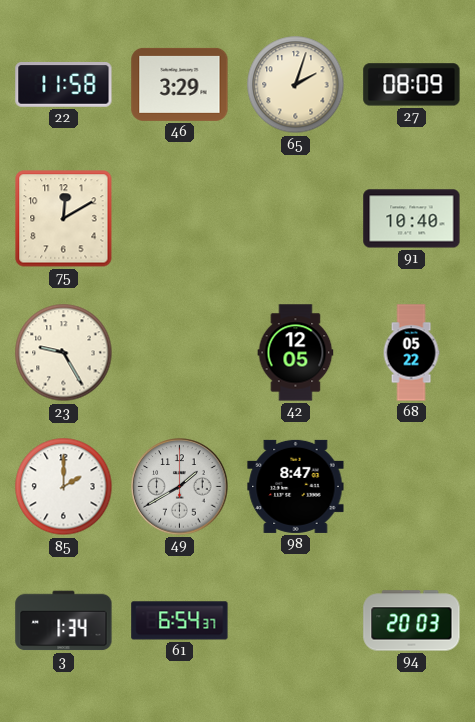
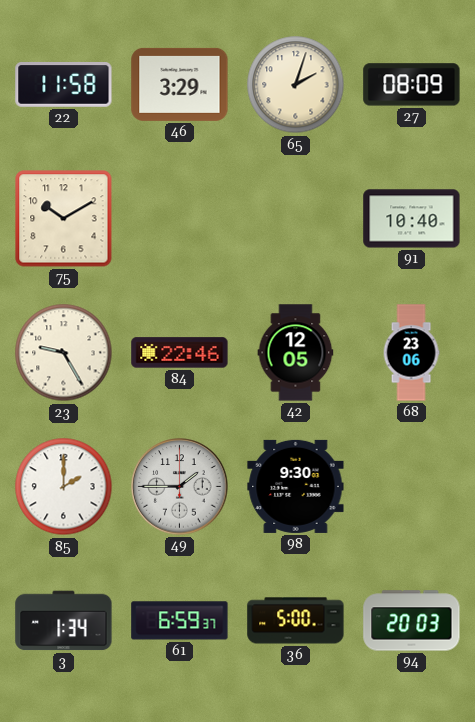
75: 12:10 -> 10:10 (64, 219)
84: none -> 22:46 (180, 353)
68: 05:22 -> 23:06 (411, 353)
49: 1:40 -> 1:45 (180, 487)
98: 8:47 -> 9:30 (296, 486)
61: 6:54 -> 6:59 (180, 621)
36: none -> 5:00 (296, 621)
